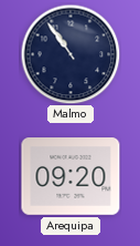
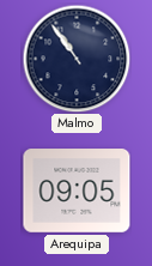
Arequipa: 09:20 -> 09:05 (77, 191)
